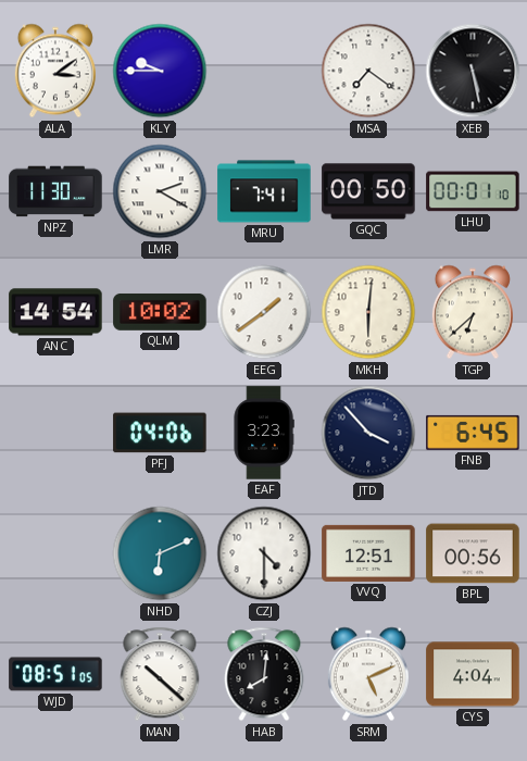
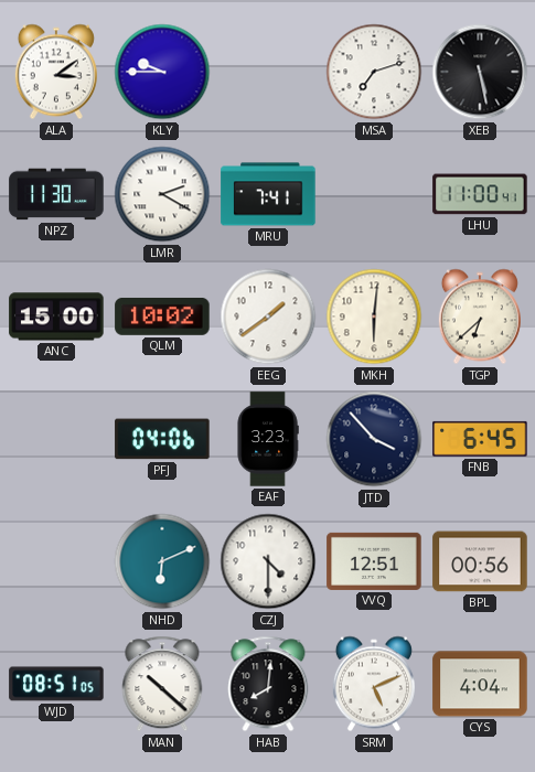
MSA: 7:21 -> 7:12 (374, 72)
GQC: 00:50 -> none (368, 191)
LHU: 00:01 -> 11:00 (480, 194)
ANC: 14:54 -> 15:00 (56, 317)
